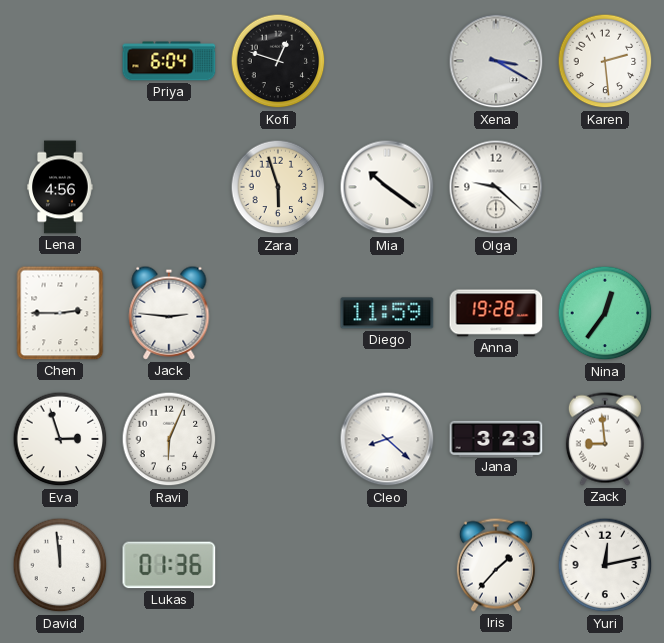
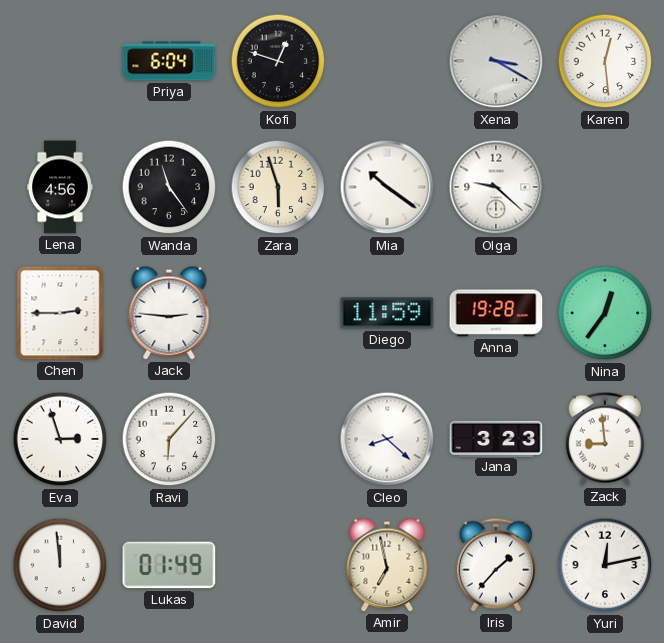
Karen: 2:29 -> 12:29 (605, 61)
Wanda: none -> 11:24 (169, 187)
Ravi: 6:04 -> 6:07 (169, 439)
Lukas: 01:36 -> 01:49 (169, 565)
Amir: none -> 6:58 (387, 565)
